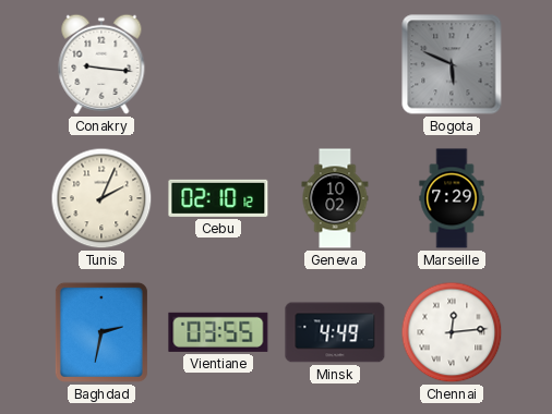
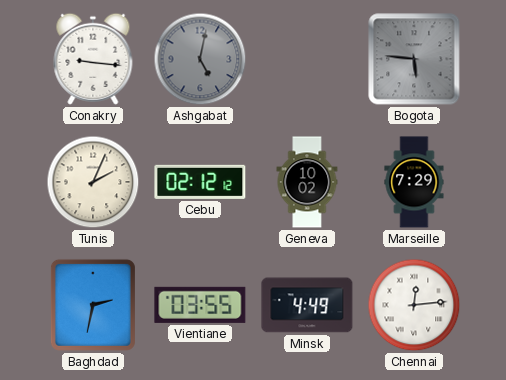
Ashgabat: none -> 5:02 (200, 59)
Bogota: 5:49 -> 5:46 (414, 59)
Cebu: 02:10 -> 02:12 (200, 182)
